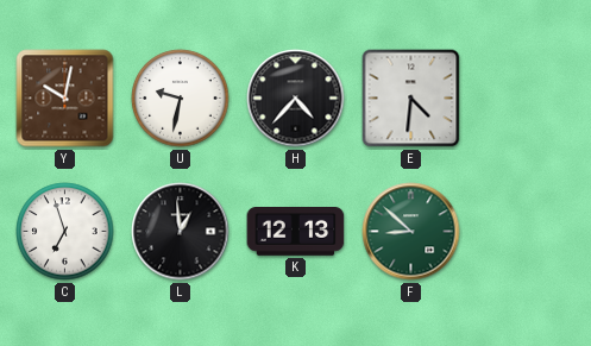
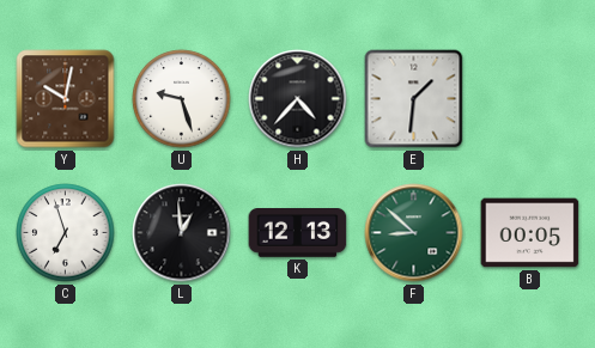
U: 9:32 -> 9:27 (182, 99)
E: 4:31 -> 1:31 (414, 99)
B: none -> 00:05 (530, 233)
